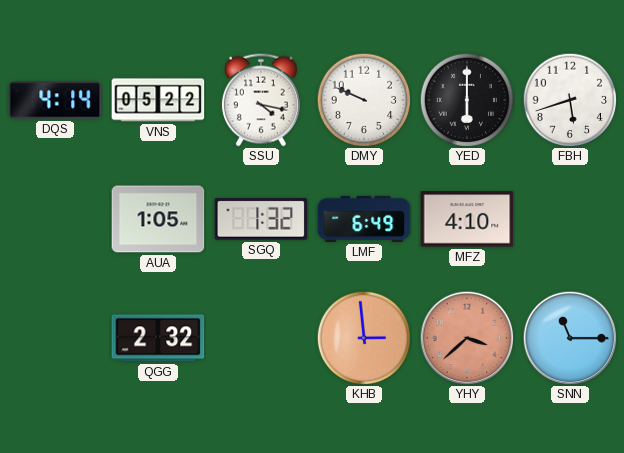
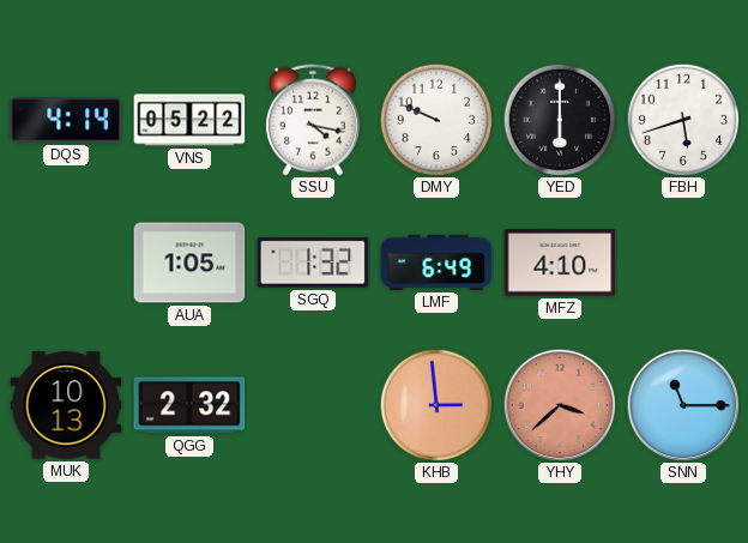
MUK: none -> 10:13 (66, 405)
